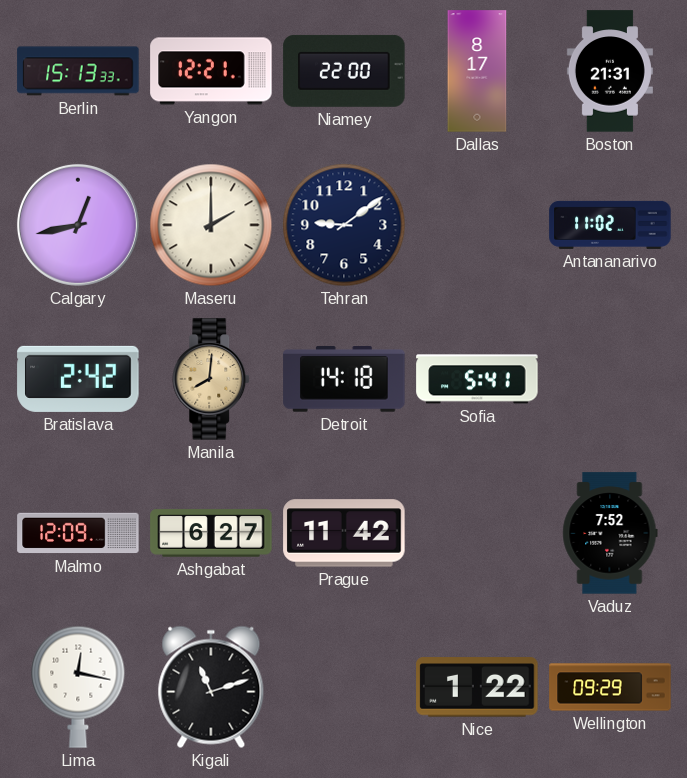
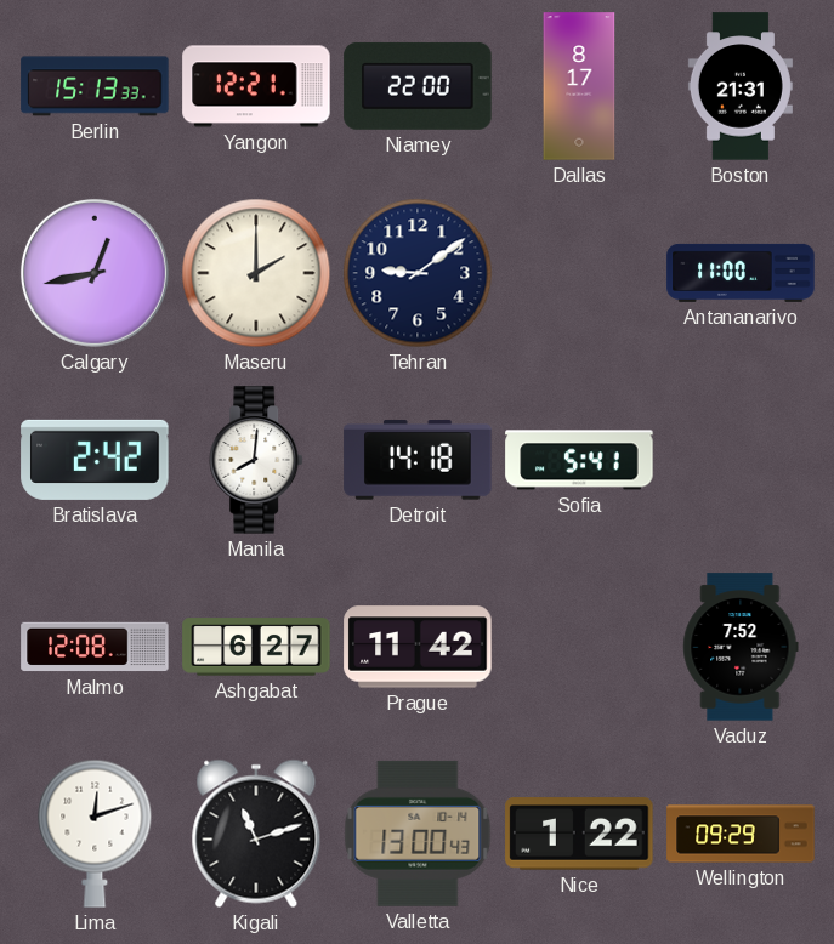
Antananarivo: 11:02 -> 11:00 (741, 273)
Manila dial: champagne -> white (257, 460)
Malmo: 12:09 -> 12:08 (95, 647)
Lima: 12:17 -> 12:12 (95, 834)
Valletta: none -> 13:00 (418, 834)
